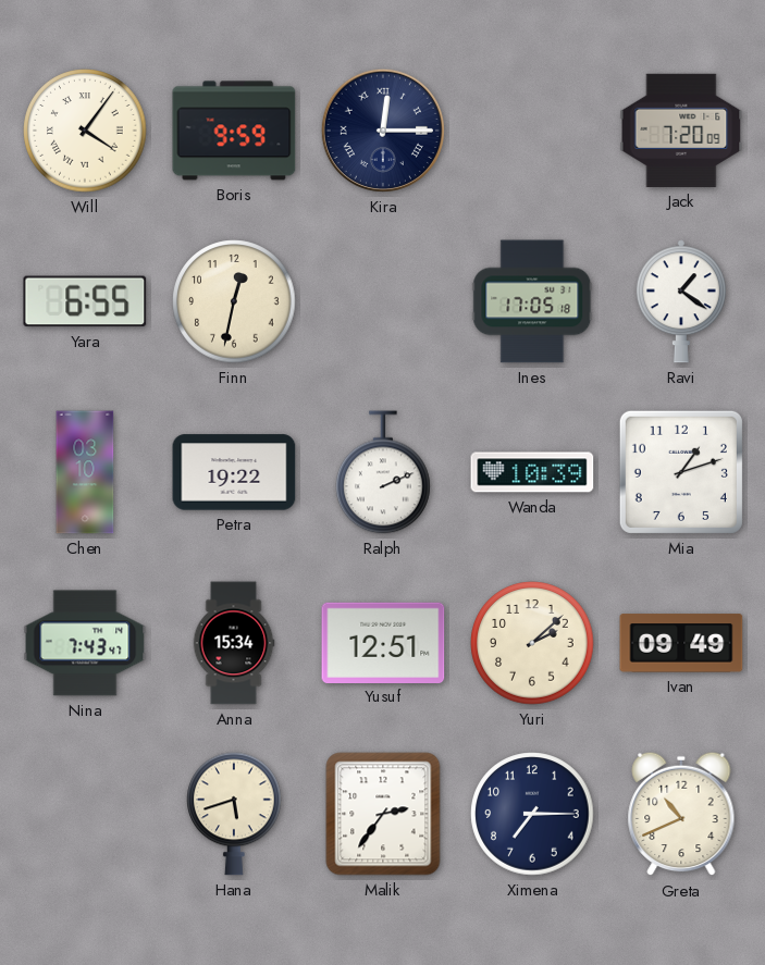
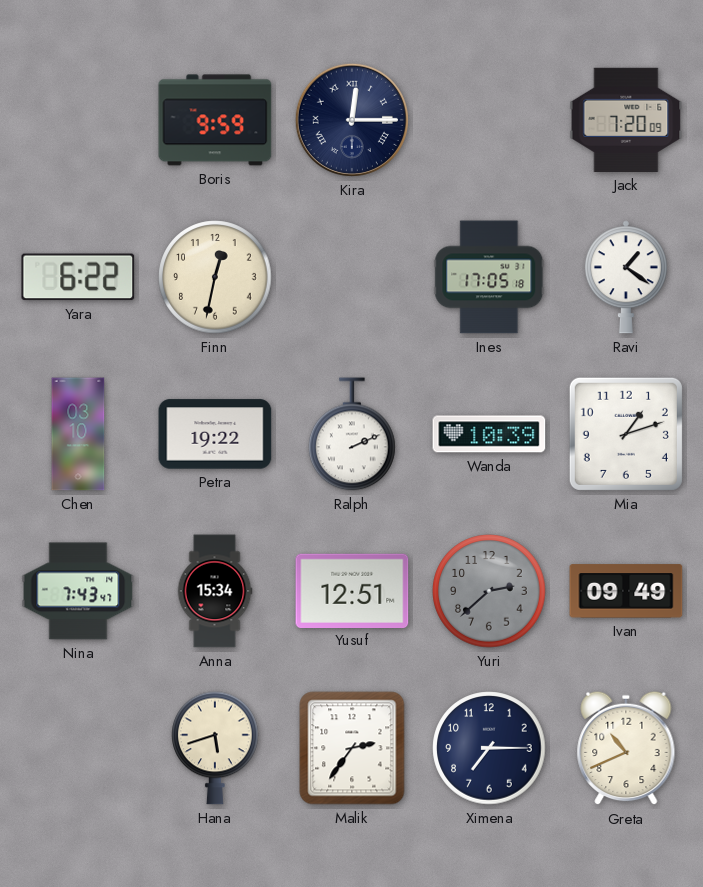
Will: 4:06 -> none (85, 131)
Yara: 6:55 -> 6:22 (78, 277)
Yuri: 2:08 -> 2:38 (489, 591)
Yuri dial: cream -> grey (489, 591)
